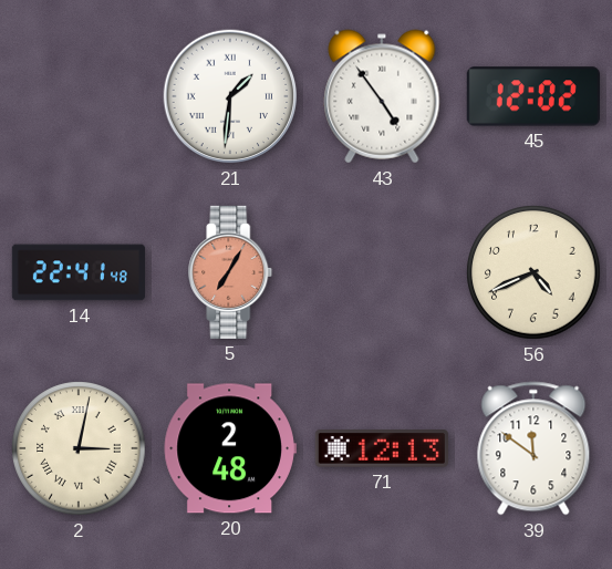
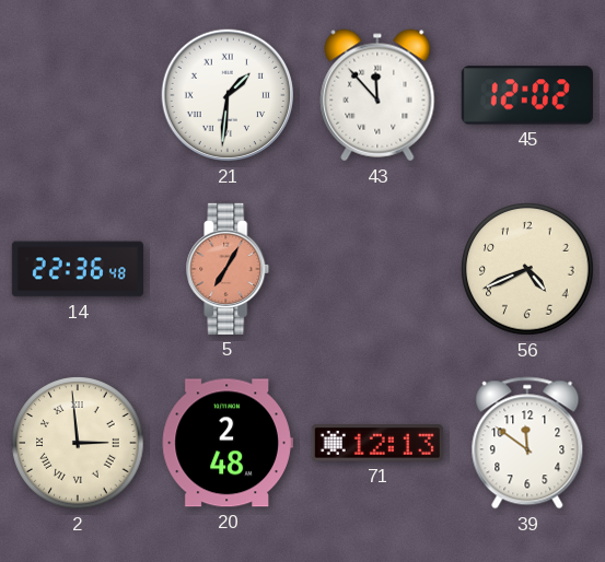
43: 4:54 -> 11:53 (377, 95)
14: 22:41 -> 22:36 (78, 269)
2: 3:02 -> 2:59 (78, 443)
